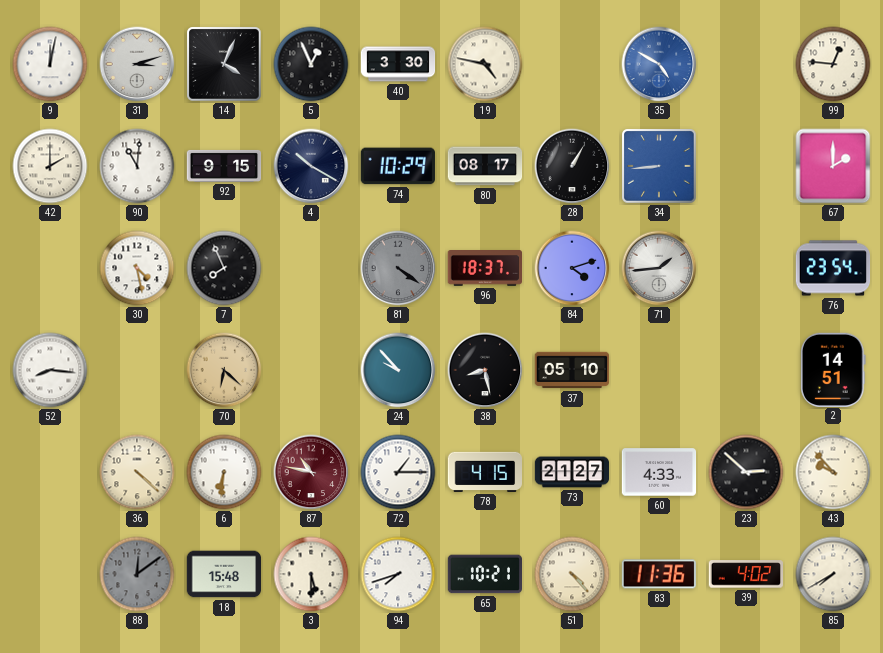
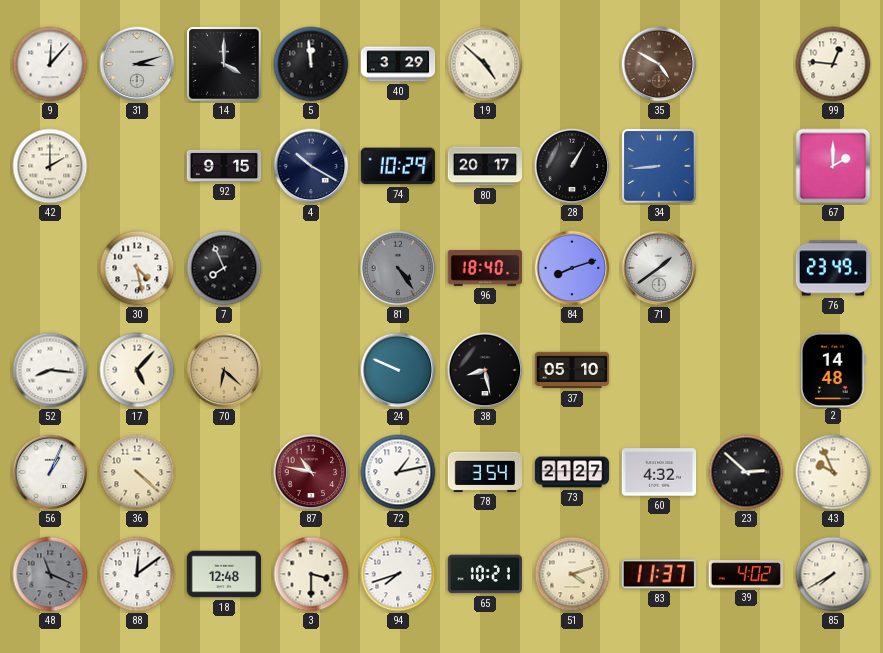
9: 12:02 -> 12:07 (50, 64)
14: 4:04 -> 4:00 (224, 64)
5: 12:56 -> 11:59 (311, 64)
40: 3:30 -> 3:29 (398, 64)
19: 4:47 -> 4:52 (485, 64)
35 dial: blue -> brown (659, 64)
90: 11:01 -> none (137, 166)
80: 08:17 -> 20:17 (485, 166)
81: 4:21 -> 4:24 (398, 268)
96: 18:37 -> 18:40 (484, 269)
84: 4:12 -> 8:12 (572, 268)
71: 1:44 -> 1:39 (659, 268)
76: 23:54 -> 23:49 (833, 268)
17: none -> 5:07 (137, 370)
24: 9:53 -> 9:49 (398, 370)
2: 14:51 -> 14:48 (834, 369)
56: none -> 1:04 (50, 472)
6: 6:31 -> none (224, 472)
72: 1:15 -> 1:13 (398, 472)
78: 4:15 -> 3:54 (485, 472)
60: 4:33 -> 4:32 (659, 472)
43: 9:53 -> 9:56 (833, 472)
48: none -> 11:19 (50, 574)
88 dial: grey -> white (137, 574)
18: 15:48 -> 12:48 (224, 574)
3: 5:30 -> 3:30 (311, 574)
51: 4:23 -> 4:12 (572, 574)
83: 11:36 -> 11:37 (658, 574)
